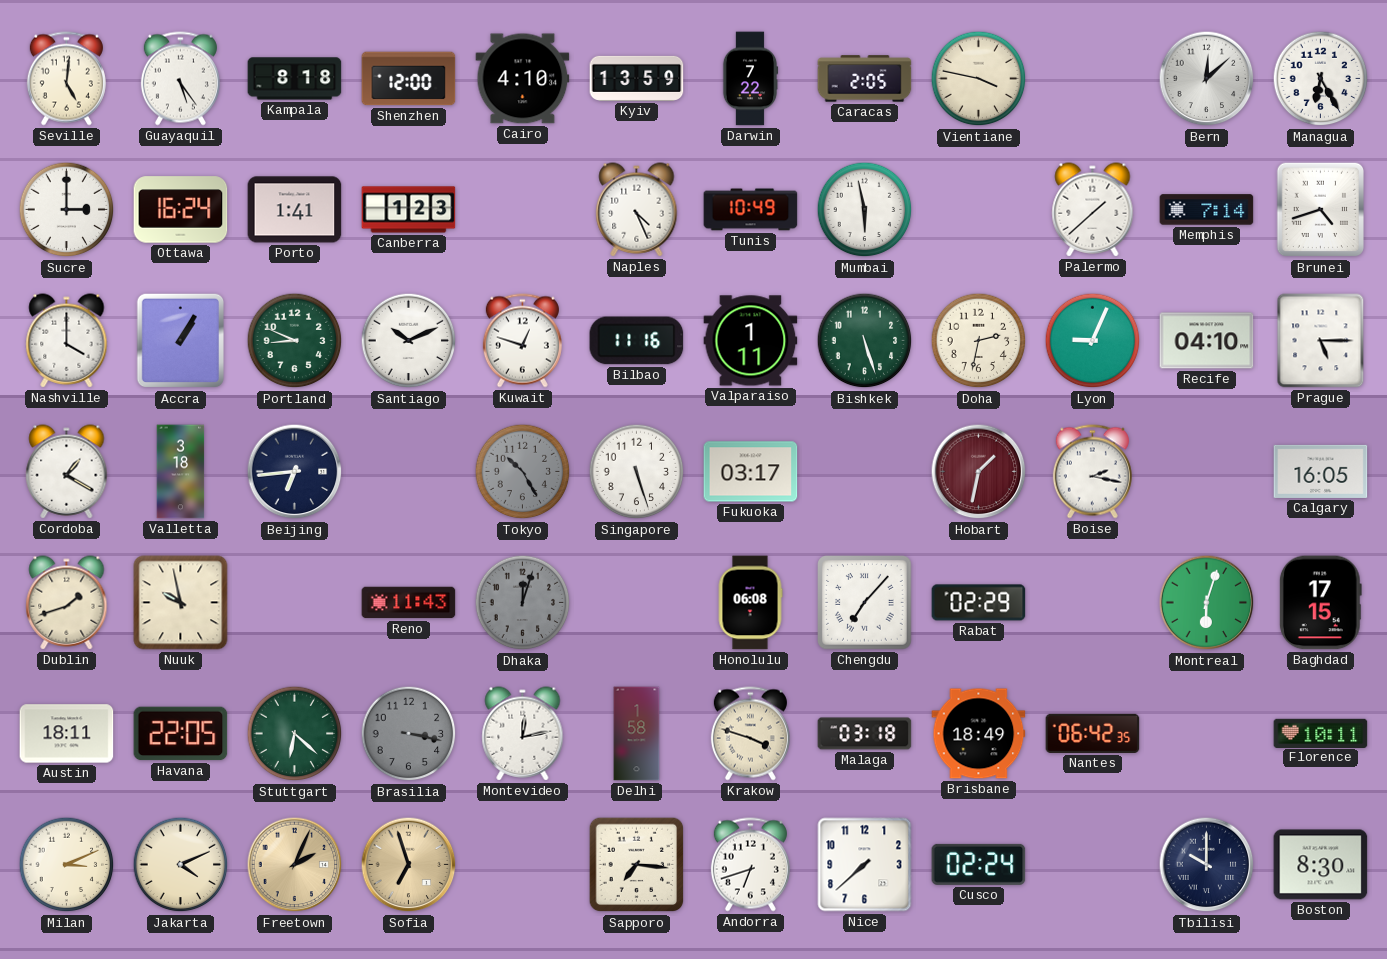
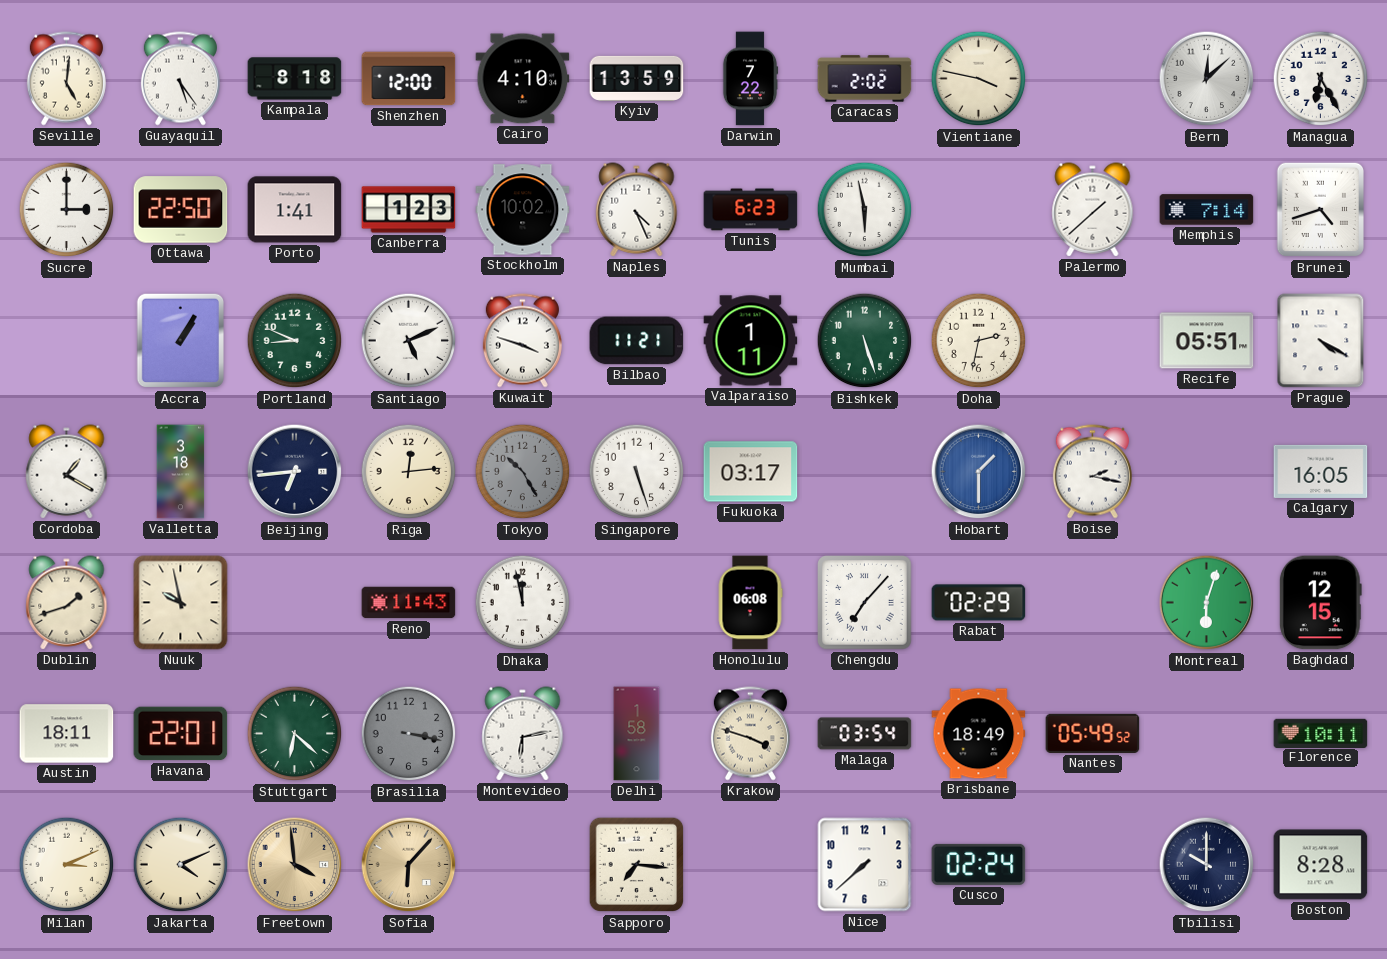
Caracas: 2:05 -> 2:02 (865, 79)
Ottawa: 16:24 -> 22:50 (181, 210)
Stockholm: none -> 10:02 (523, 210)
Tunis: 10:49 -> 6:23 (751, 210)
Nashville: 4:00 -> none (67, 341)
Santiago: 10:11 -> 5:11 (409, 341)
Kuwait: 12:48 -> 3:48 (522, 341)
Bilbao: 11:16 -> 11:21 (637, 341)
Lyon: 9:04 -> none (1093, 341)
Recife: 04:10 -> 05:51 (1207, 341)
Prague: 5:15 -> 4:20 (1321, 341)
Riga: none -> 12:14 (409, 472)
Hobart: 1:32 -> 1:30 (979, 472)
Hobart dial: burgundy -> blue (979, 472)
Dhaka: 12:03 -> 11:58 (523, 603)
Dhaka dial: grey -> white (523, 603)
Baghdad: 17:15 -> 12:15 (1320, 603)
Havana: 22:05 -> 22:01 (181, 734)
Montevideo: 12:13 -> 6:13 (523, 734)
Malaga: 03:18 -> 03:54 (865, 734)
Nantes: 06:42 -> 05:49 (1093, 733)
Freetown: 2:04 -> 3:59 (295, 865)
Sofia: 6:57 -> 6:07 (409, 865)
Andorra: 6:42 -> none (750, 865)
Boston: 8:30 -> 8:28 (1321, 865)
